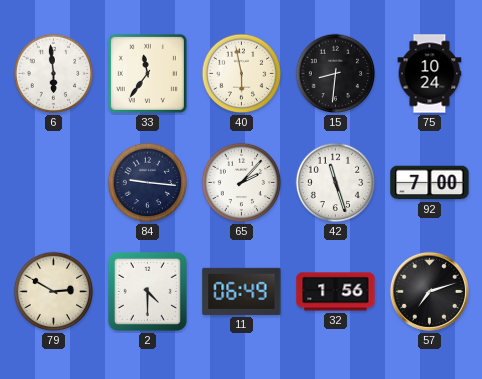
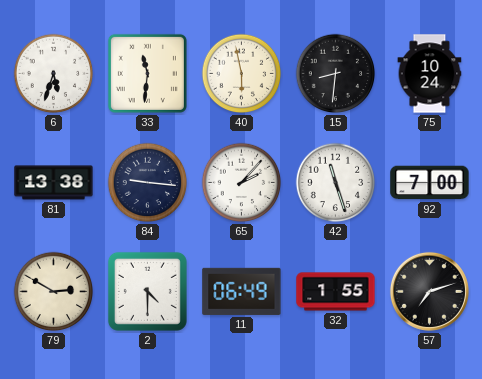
6: 5:59 -> 5:33 (54, 74)
33: 11:36 -> 11:31 (147, 73)
81: none -> 13:38 (54, 183)
32: 1:56 -> 1:55 (336, 292)
